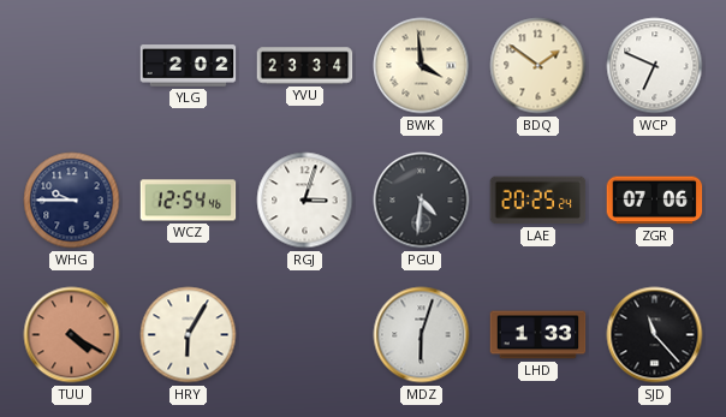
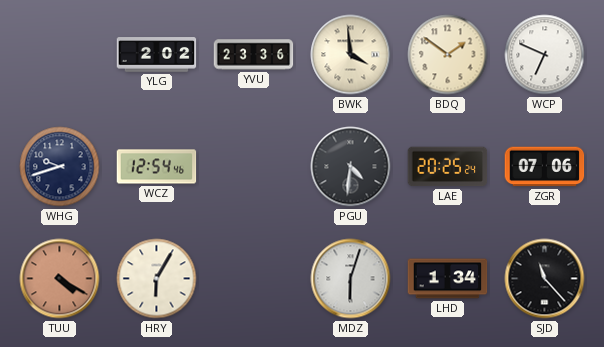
YVU: 23:34 -> 23:36 (254, 55)
WHG: 9:45 -> 9:42 (60, 167)
RGJ: 3:03 -> none (305, 201)
LHD: 1:33 -> 1:34 (448, 279)
